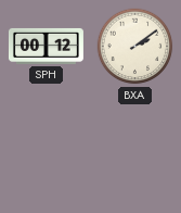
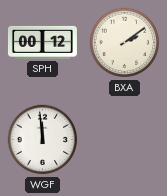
WGF: none -> 11:59 (43, 140)
